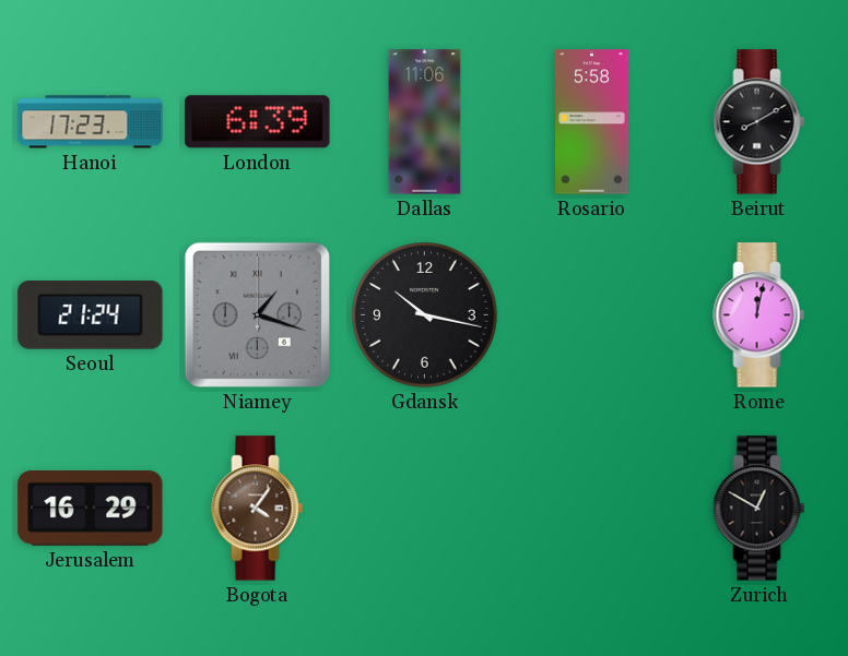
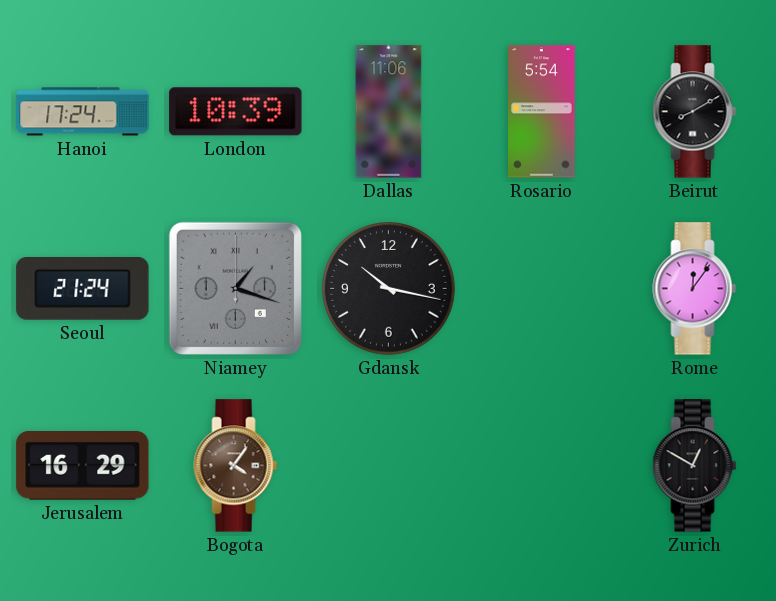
Hanoi: 17:23 -> 17:24 (83, 112)
London: 6:39 -> 10:39 (236, 112)
Rosario: 5:58 -> 5:54 (542, 112)
Rome: 12:02 -> 12:06 (695, 289)
